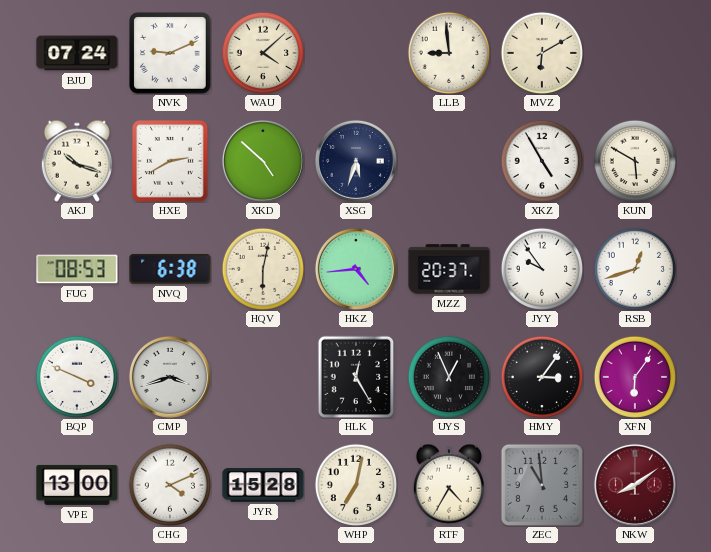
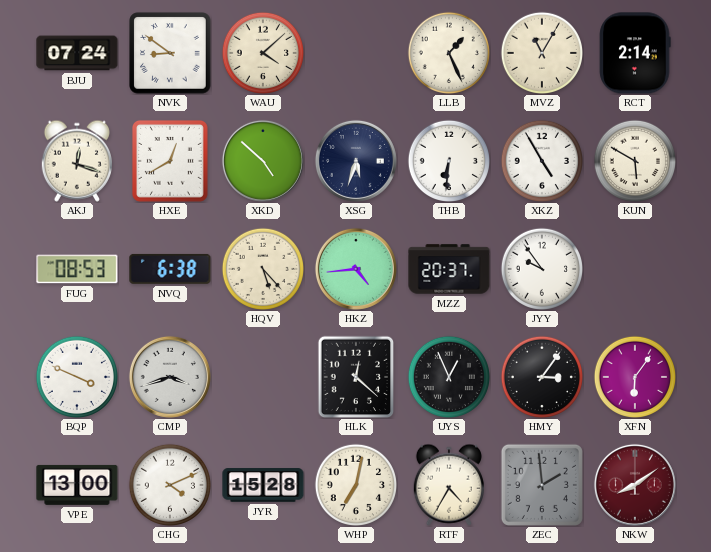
NVK: 9:11 -> 8:51 (170, 53)
LLB: 8:59 -> 1:26 (448, 52)
MVZ: 6:10 -> 11:05 (541, 52)
RCT: none -> 2:14 (635, 53)
AKJ: 10:18 -> 12:18 (77, 161)
HXE: 2:40 -> 12:40 (170, 161)
THB: none -> 6:31 (448, 160)
HQV: 6:02 -> 5:23 (262, 268)
RSB: 12:42 -> none (634, 268)
HLK: 12:25 -> 12:22 (356, 377)
ZEC: 10:59 -> 1:59 (542, 485)
